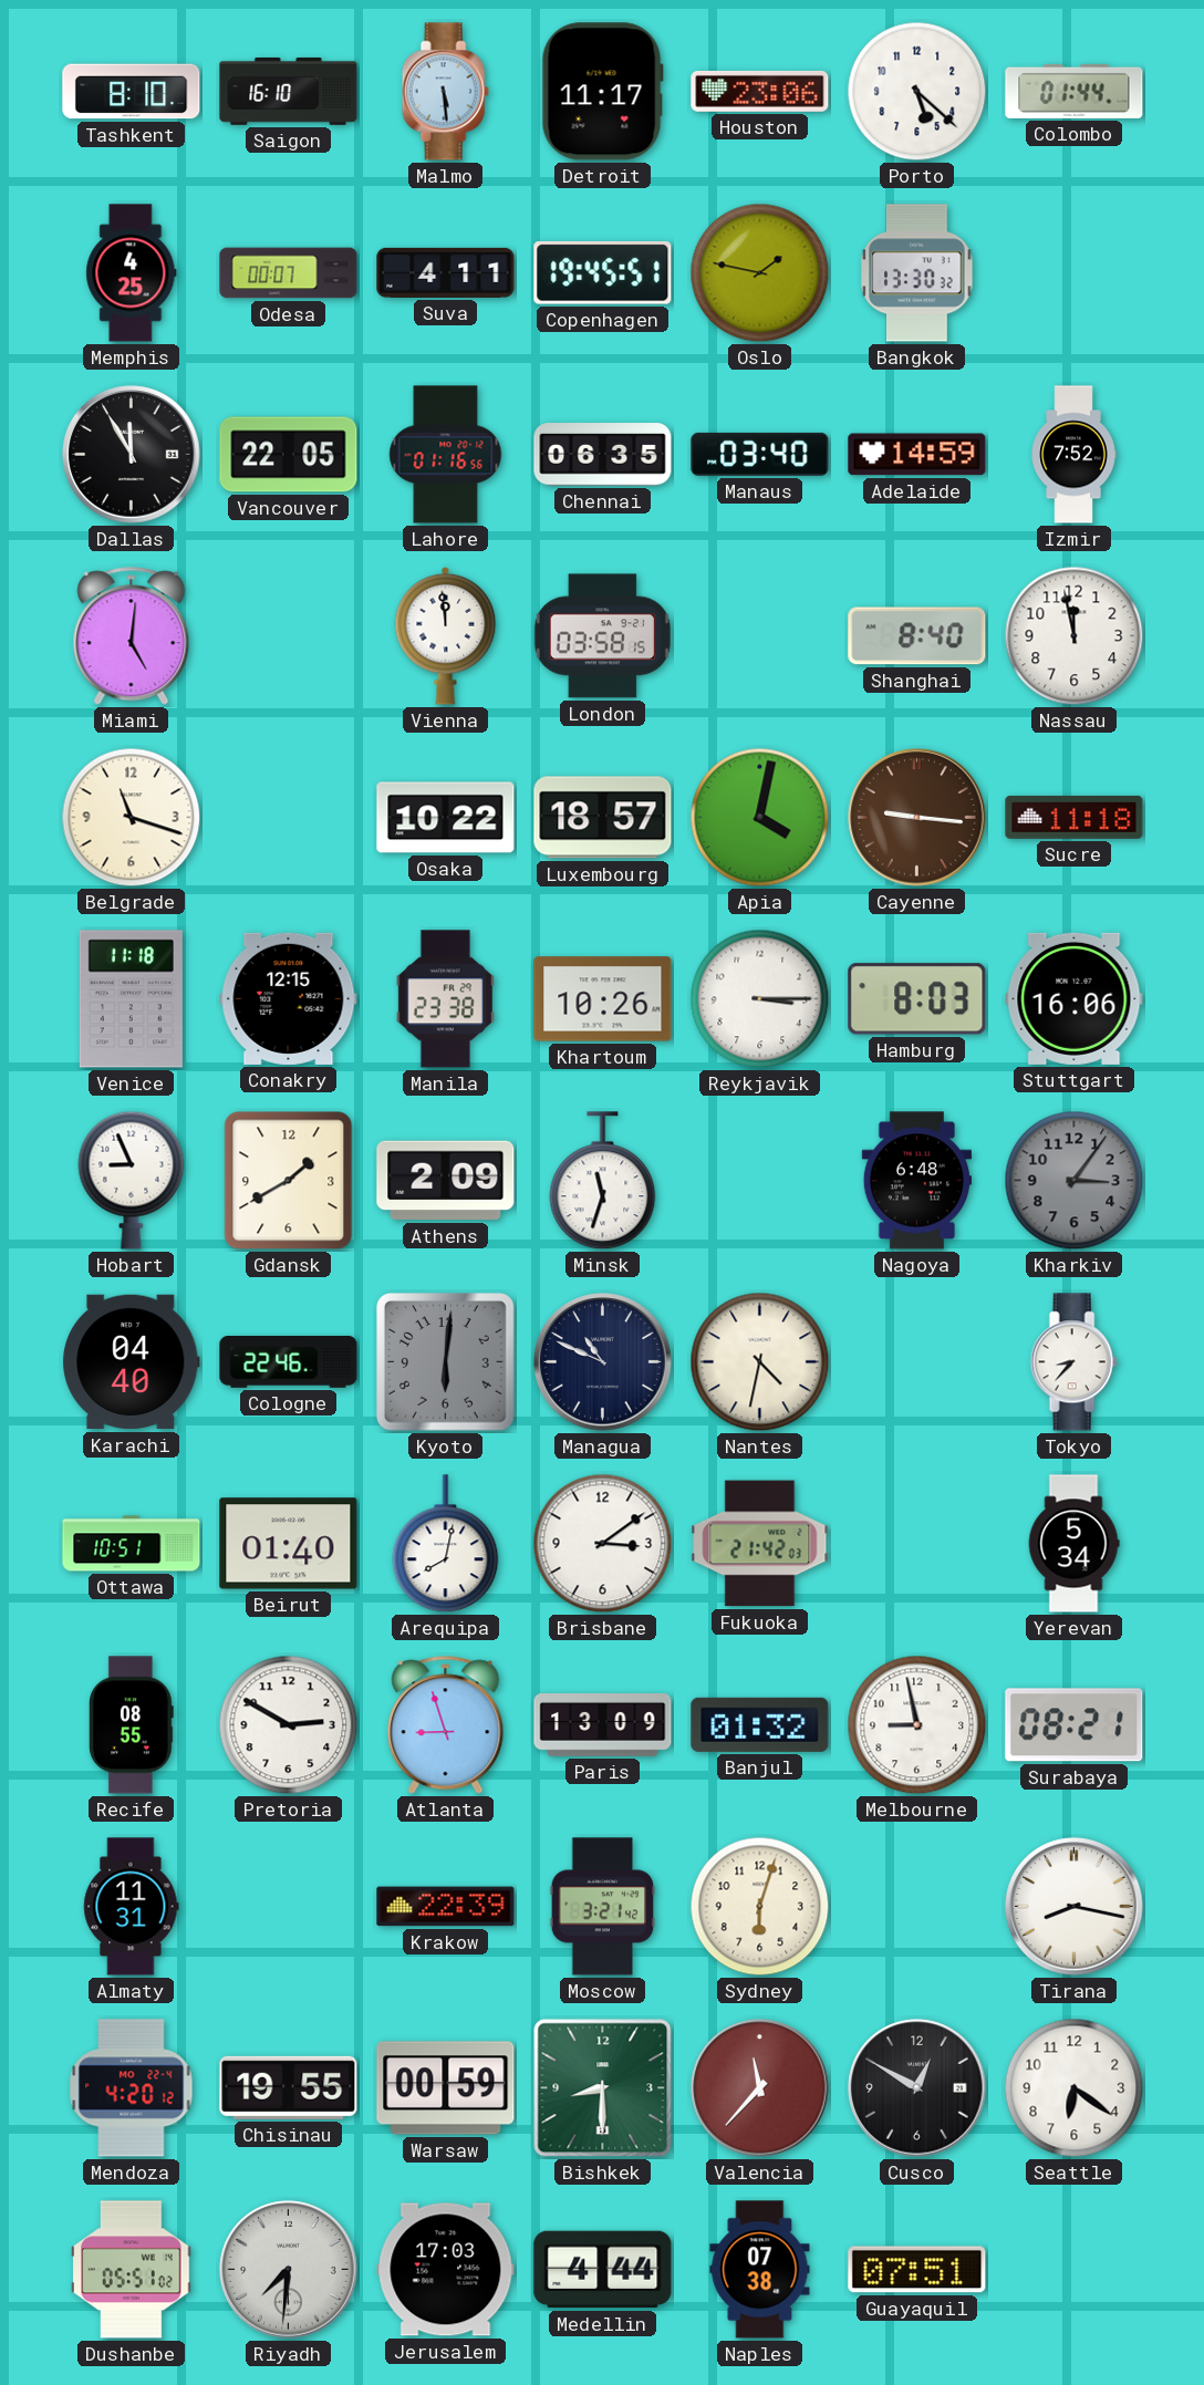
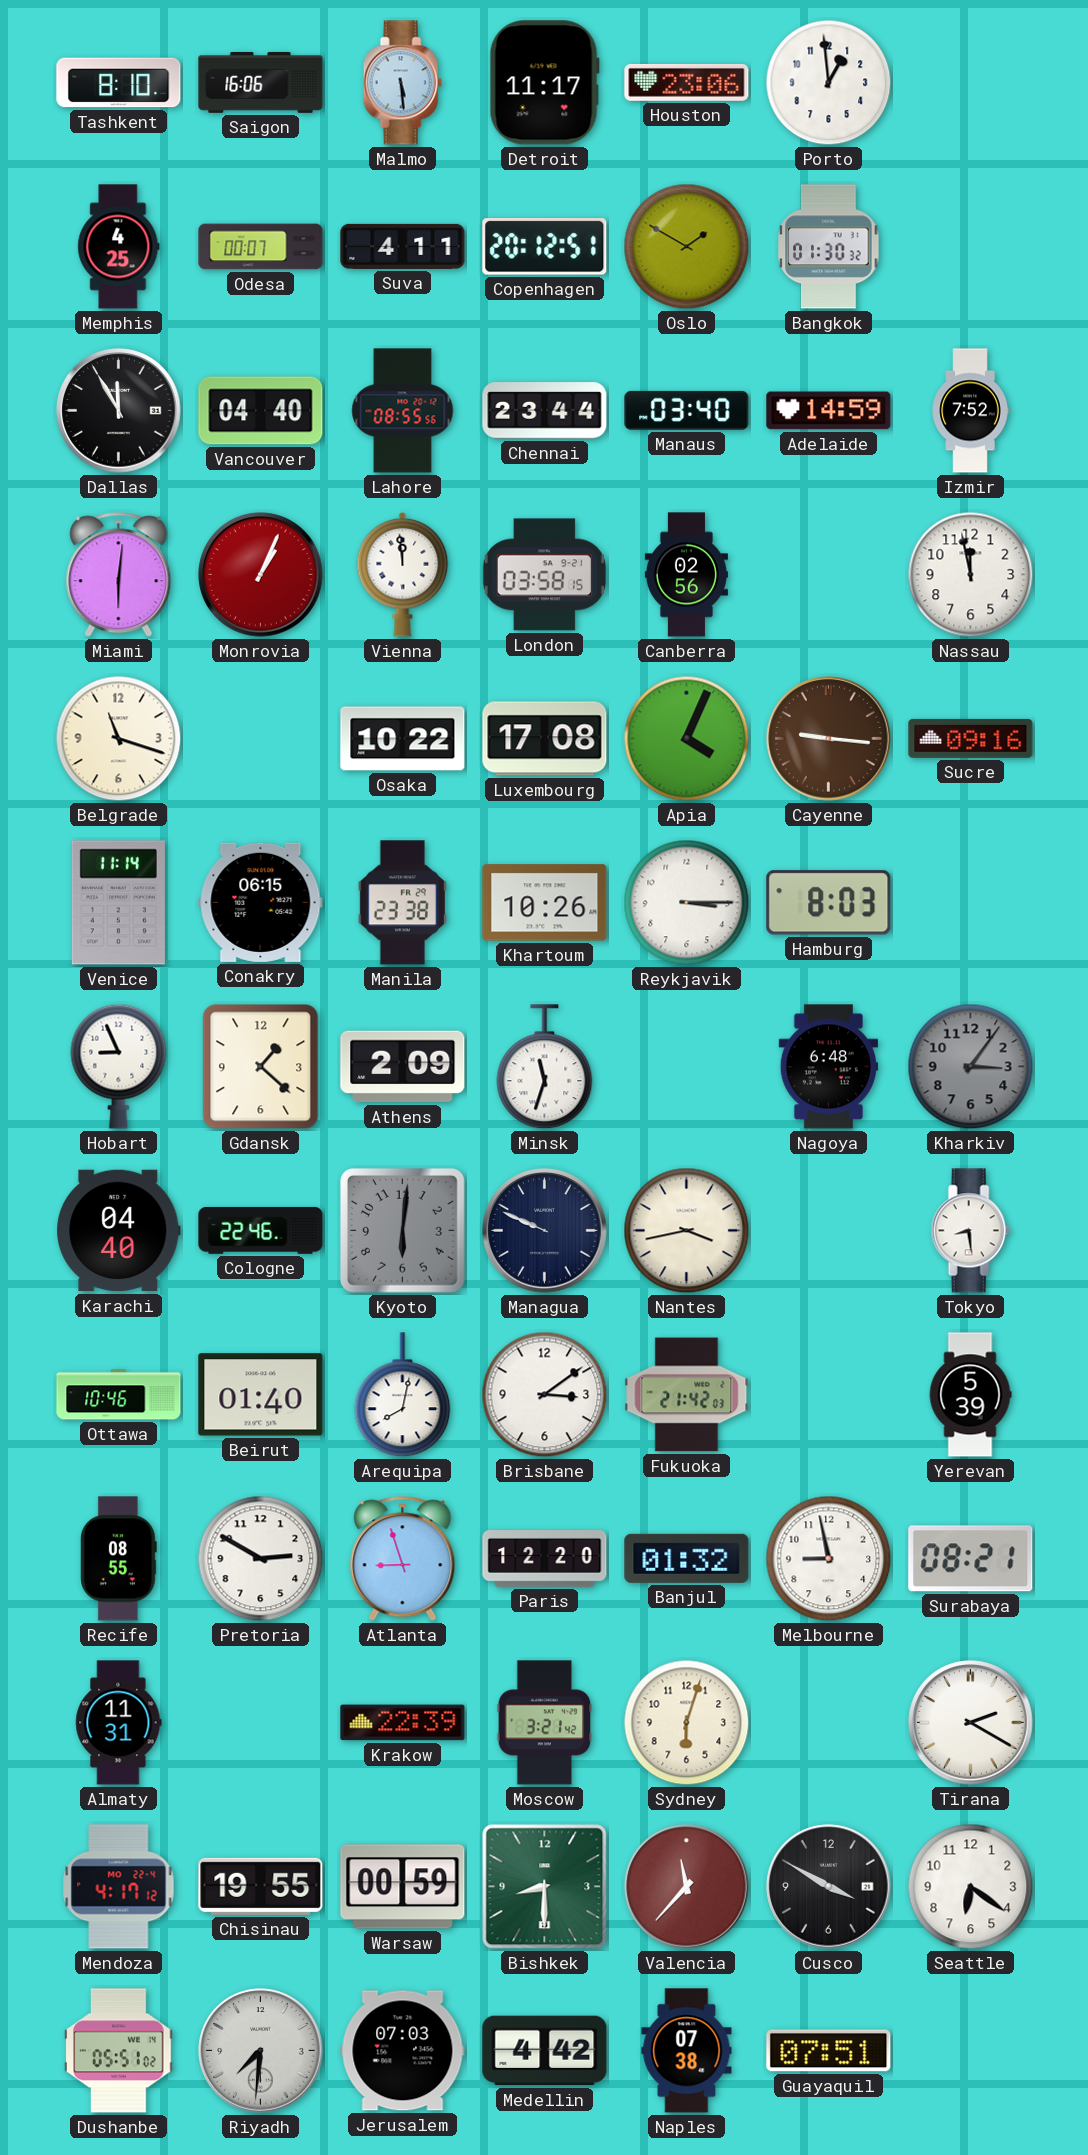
Saigon: 16:10 -> 16:06 (261, 82)
Porto: 5:22 -> 12:59 (829, 83)
Colombo: 01:44 -> none (1075, 91)
Copenhagen: 19:45 -> 20:12 (545, 247)
Oslo: 1:47 -> 1:50 (687, 247)
Bangkok: 13:30 -> 01:30 (829, 247)
Vancouver: 22:05 -> 04:40 (261, 411)
Lahore: 01:16 -> 08:55 (403, 411)
Chennai: 06:35 -> 23:44 (545, 411)
Miami: 5:01 -> 6:01 (119, 575)
Monrovia: none -> 1:04 (261, 575)
Canberra: none -> 02:56 (686, 575)
Shanghai: 8:40 -> none (917, 636)
Luxembourg: 18:57 -> 17:08 (545, 739)
Apia: 4:02 -> 4:04 (687, 739)
Sucre: 11:18 -> 09:16 (971, 738)
Venice: 11:18 -> 11:14 (118, 903)
Conakry: 12:15 -> 06:15 (261, 902)
Stuttgart: 16:06 -> none (1075, 998)
Gdansk: 1:40 -> 1:22 (261, 1067)
Managua: 10:49 -> 9:49 (545, 1231)
Nantes: 4:32 -> 3:43 (687, 1231)
Tokyo: 8:37 -> 8:29 (970, 1231)
Ottawa: 10:51 -> 10:46 (119, 1395)
Yerevan: 5:34 -> 5:39 (970, 1395)
Paris: 13:09 -> 12:20 (545, 1559)
Tirana: 8:17 -> 2:20 (971, 1723)
Mendoza: 4:20 -> 4:17 (119, 1887)
Cusco: 12:50 -> 3:50 (829, 1887)
Jerusalem: 17:03 -> 07:03 (403, 2051)
Medellin: 4:44 -> 4:42 (545, 2051)
